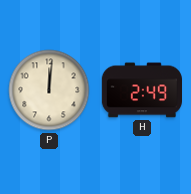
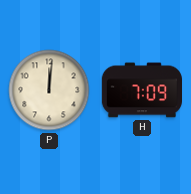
H: 2:49 -> 7:09 (141, 90)
